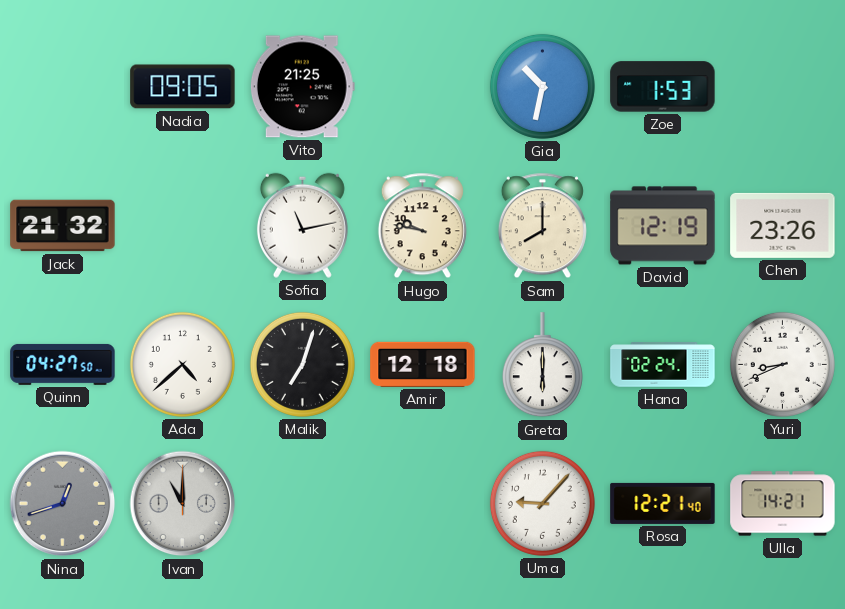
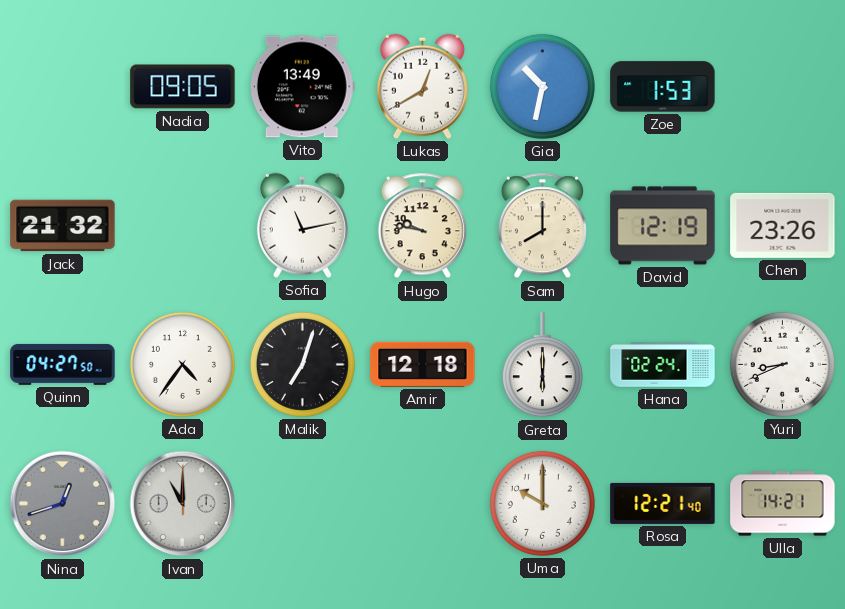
Vito: 21:25 -> 13:49 (302, 87)
Lukas: none -> 12:40 (422, 86)
Ada: 4:38 -> 4:36 (182, 364)
Uma: 9:07 -> 10:00 (542, 503)
